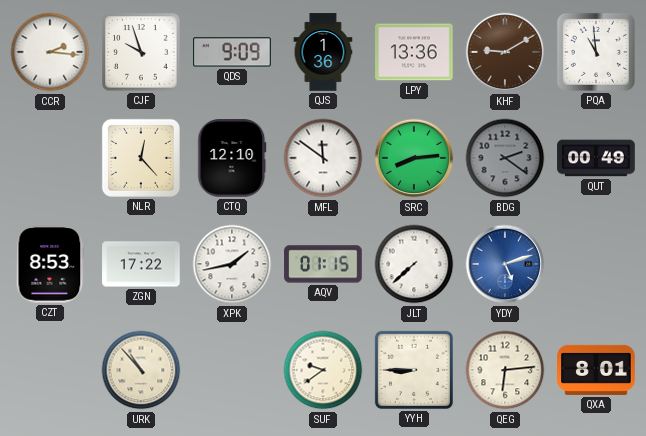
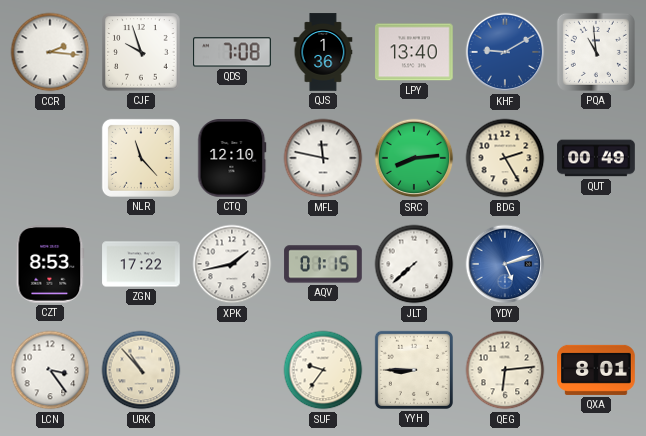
QDS: 9:09 -> 7:08 (232, 52)
LPY: 13:36 -> 13:40 (414, 52)
KHF dial: brown -> blue (505, 52)
NLR: 12:23 -> 11:23 (141, 158)
MFL: 11:51 -> 11:47 (323, 158)
BDG: 2:21 -> 2:25 (505, 158)
BDG dial: grey -> cream (505, 158)
LCN: none -> 3:24 (50, 370)
SUF: 9:39 -> 9:36 (323, 370)
